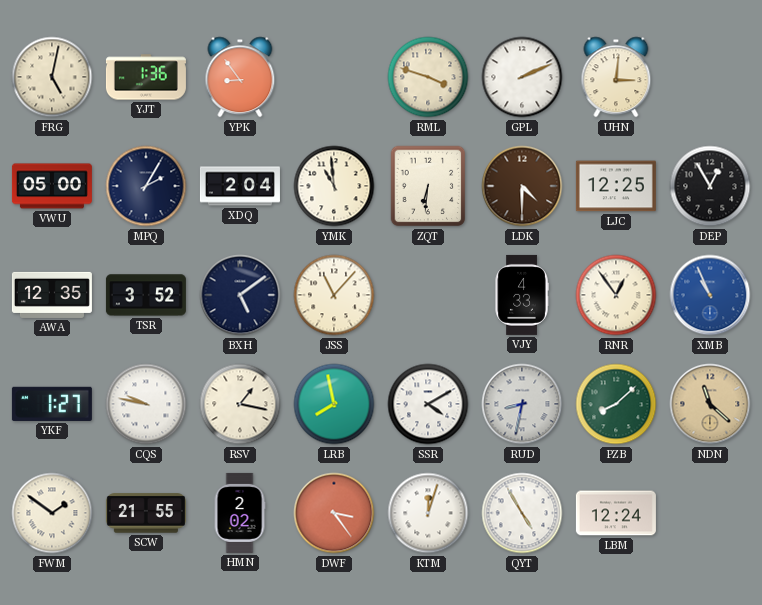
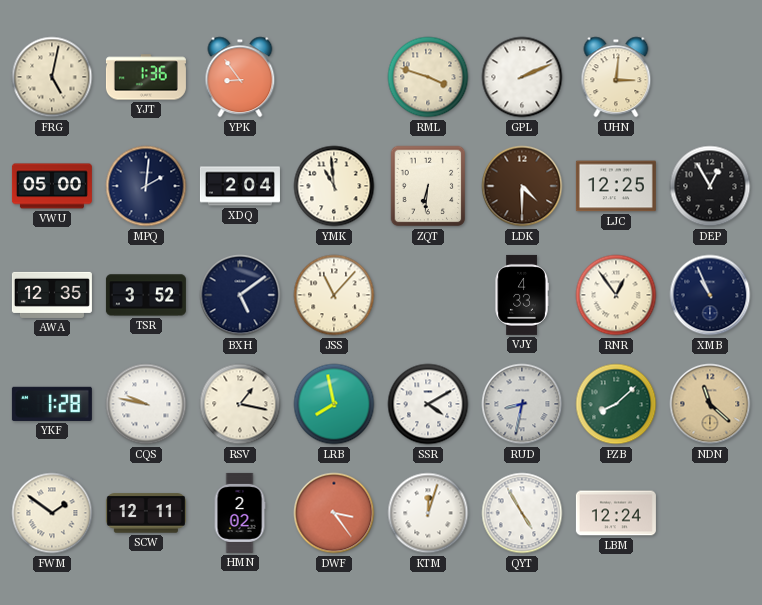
MPQ: 2:05 -> 2:01 (146, 186)
XMB dial: blue -> navy (710, 295)
YKF: 1:27 -> 1:28 (52, 404)
SCW: 21:55 -> 12:11 (146, 513)
